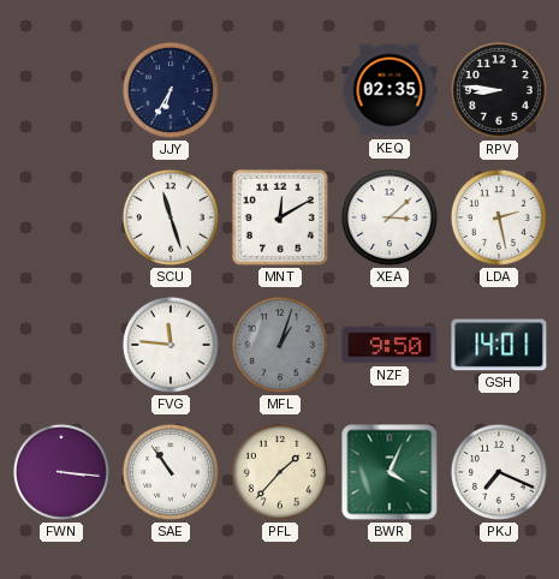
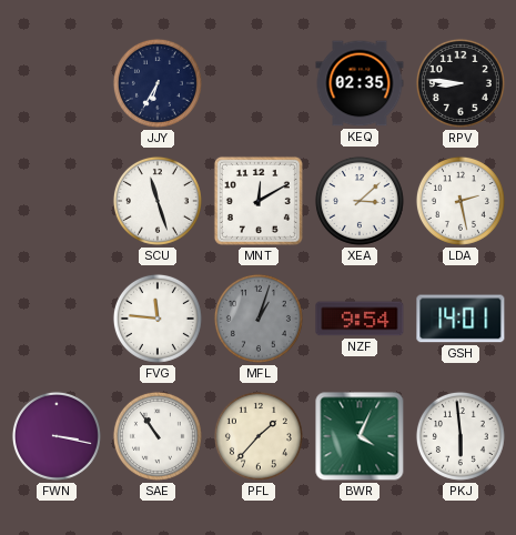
NZF: 9:50 -> 9:54 (360, 319)
FWN: 3:16 -> 3:17 (57, 436)
PKJ: 7:19 -> 5:59 (461, 436)
